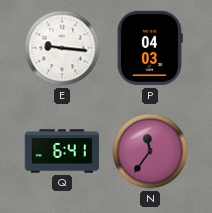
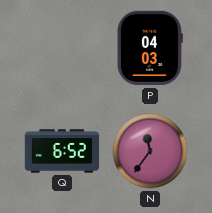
E: 9:16 -> none (62, 48)
Q: 6:41 -> 6:52 (62, 151)
